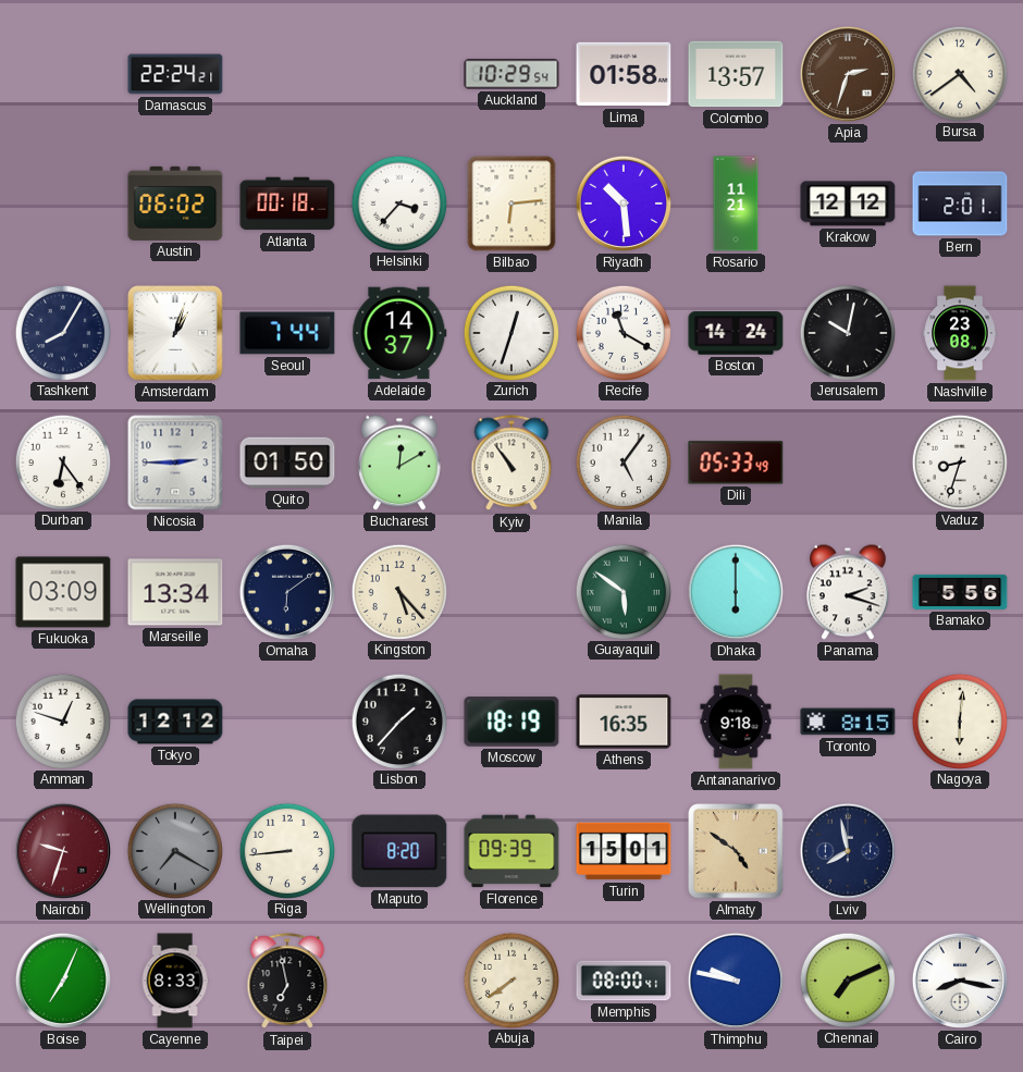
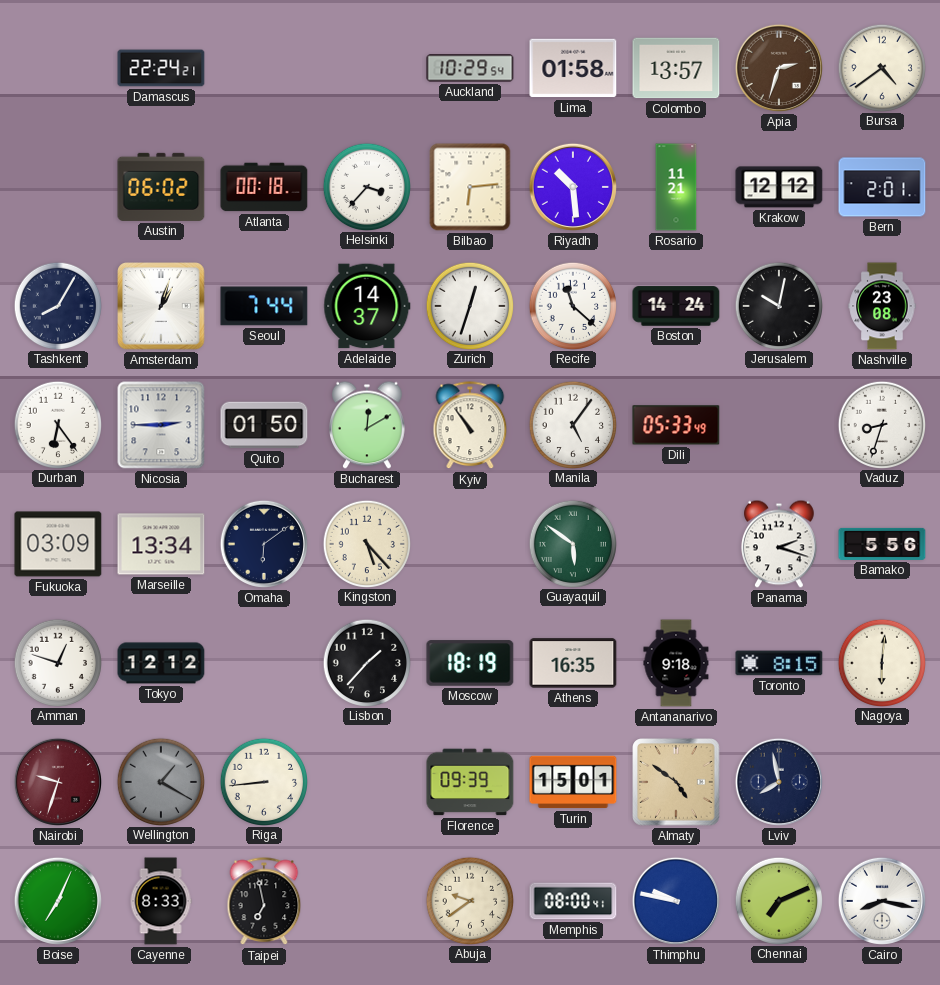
Recife: 11:20 -> 11:22 (572, 305)
Dhaka: 6:00 -> none (736, 592)
Wellington: 7:20 -> 1:20 (160, 781)
Maputo: 8:20 -> none (399, 851)
Abuja: 7:39 -> 9:39 (469, 900)
